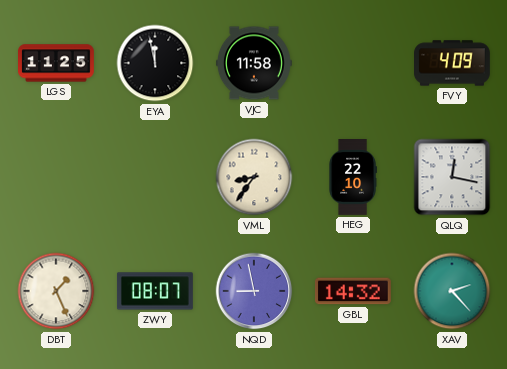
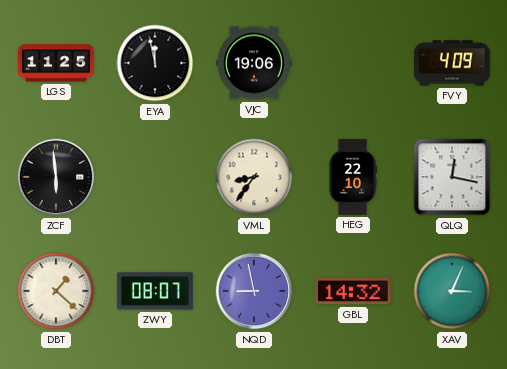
VJC: 11:58 -> 19:06 (254, 63)
ZCF: none -> 5:59 (56, 177)
DBT: 1:26 -> 1:22 (56, 291)
XAV: 2:23 -> 3:04 (452, 291)
